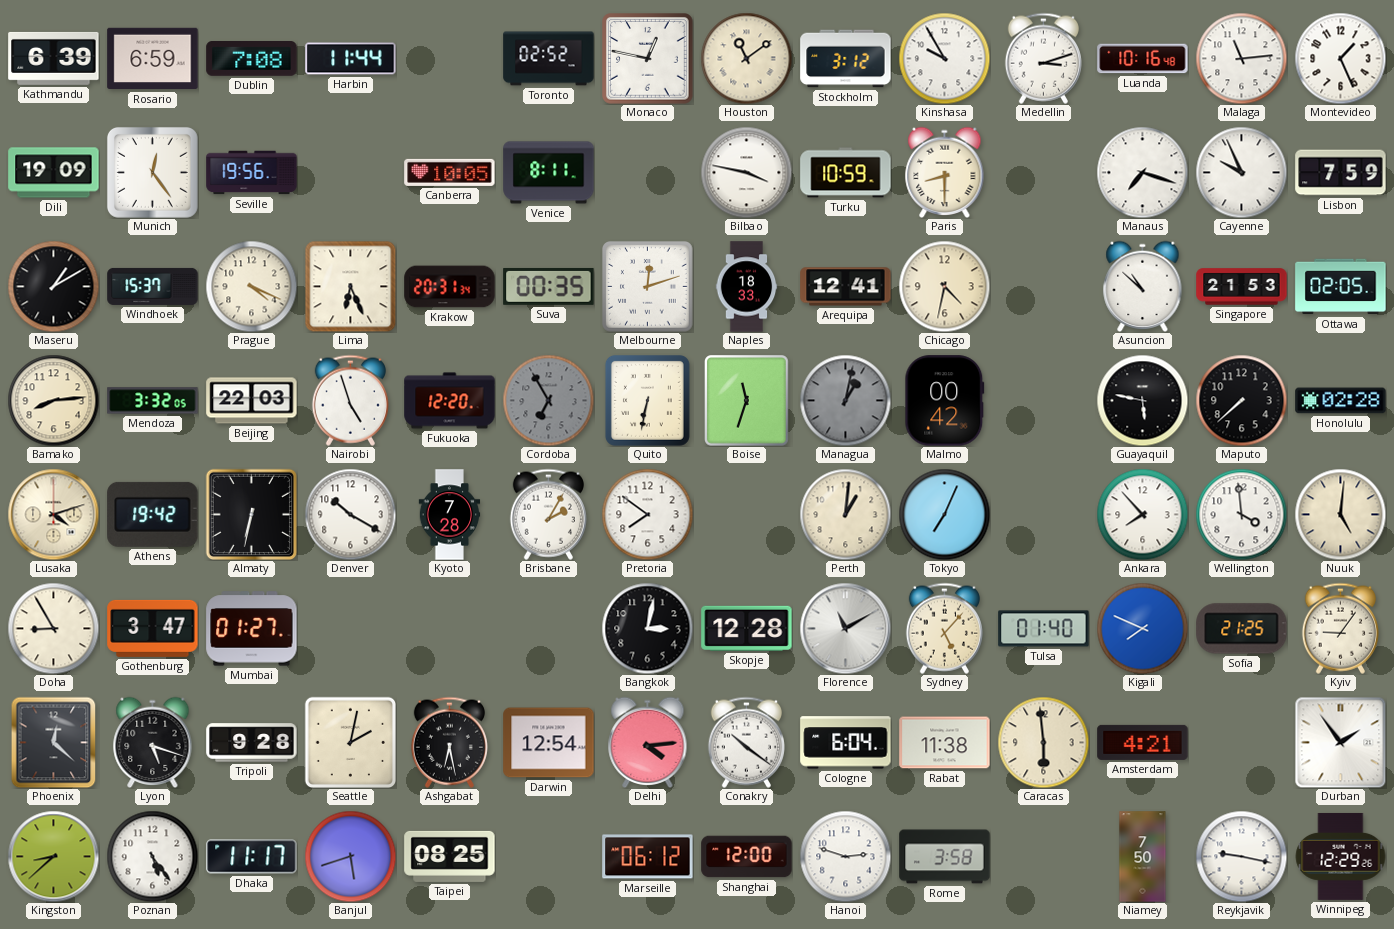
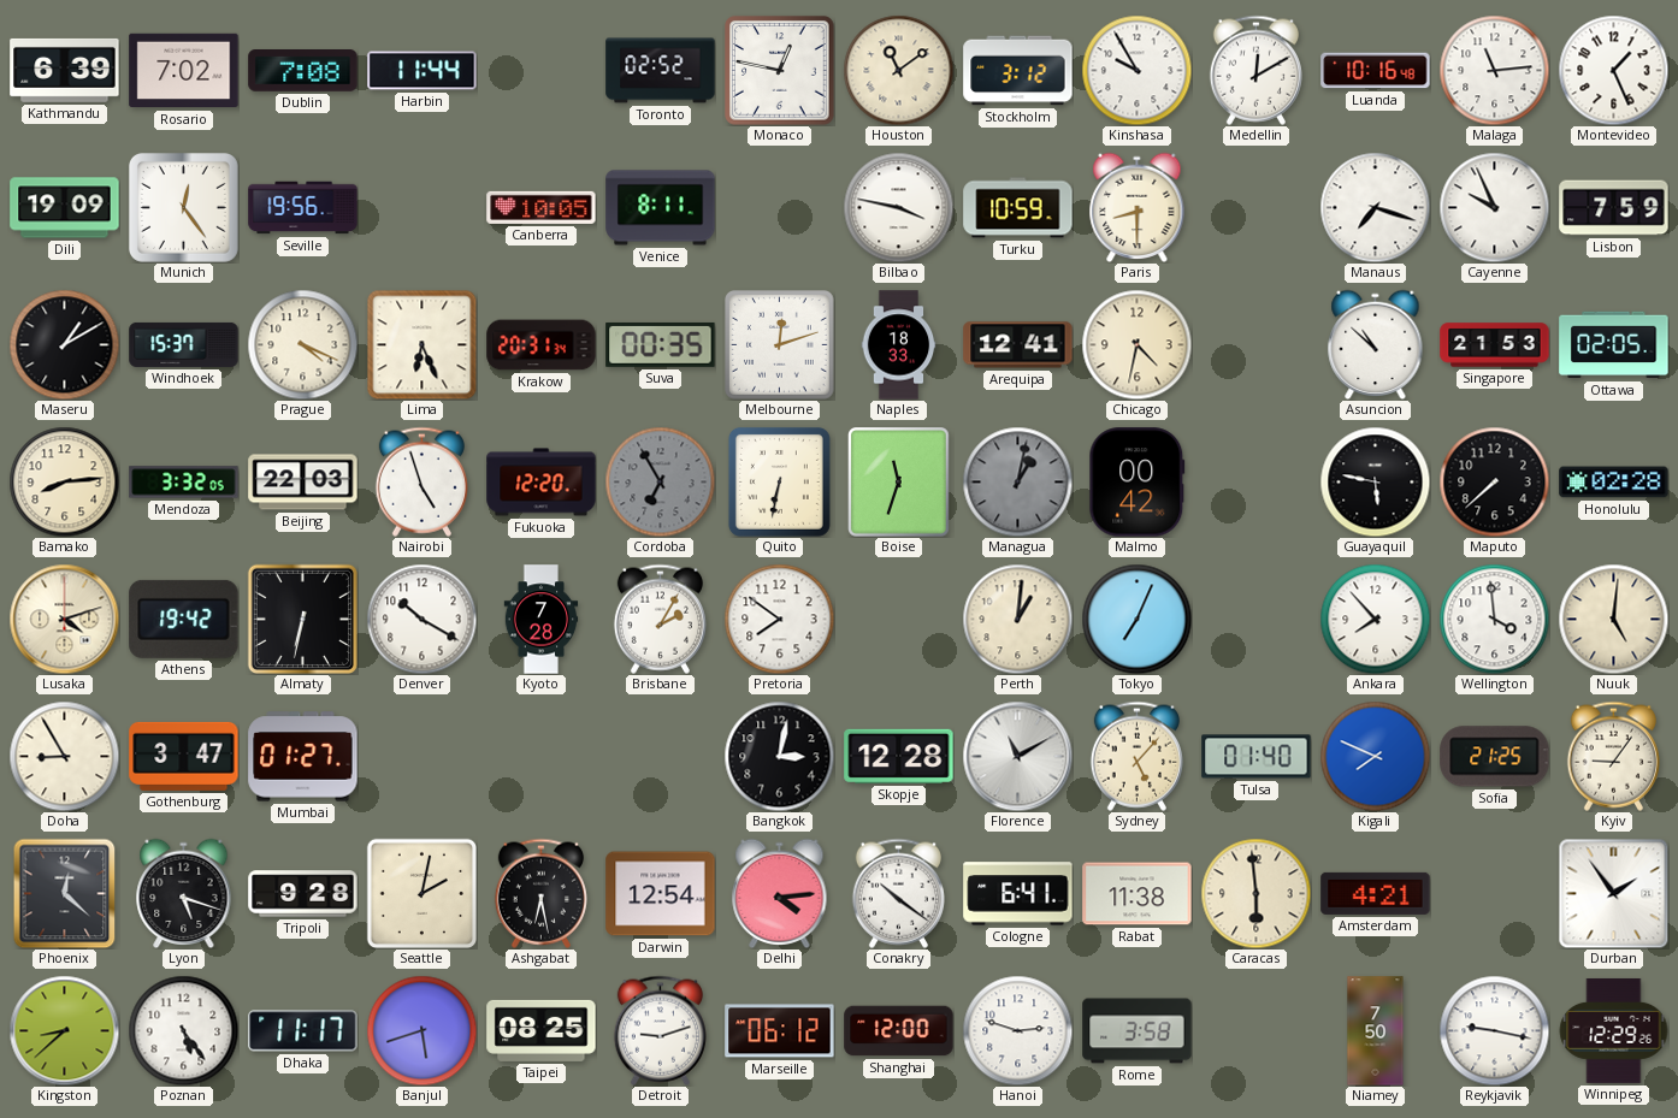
Rosario: 6:59 -> 7:02 (184, 71)
Medellin: 3:12 -> 12:10 (1255, 70)
Cologne: 6:04 -> 6:41 (1018, 894)
Detroit: none -> 9:12 (660, 1030)
